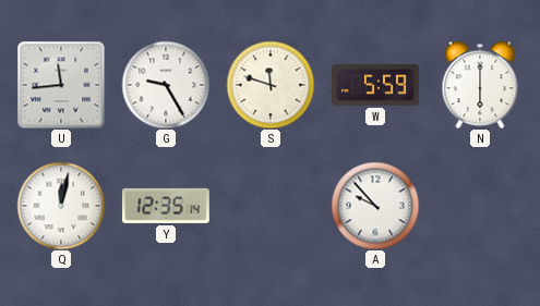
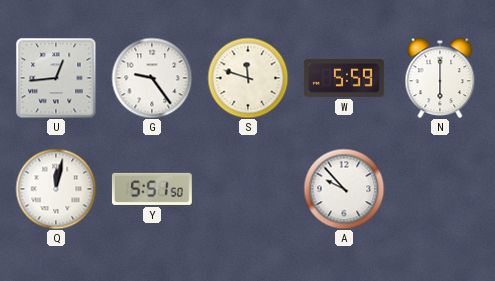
U: 11:44 -> 12:44 (56, 78)
G: 9:25 -> 9:24 (152, 78)
Y: 12:35 -> 5:51 (152, 189)
